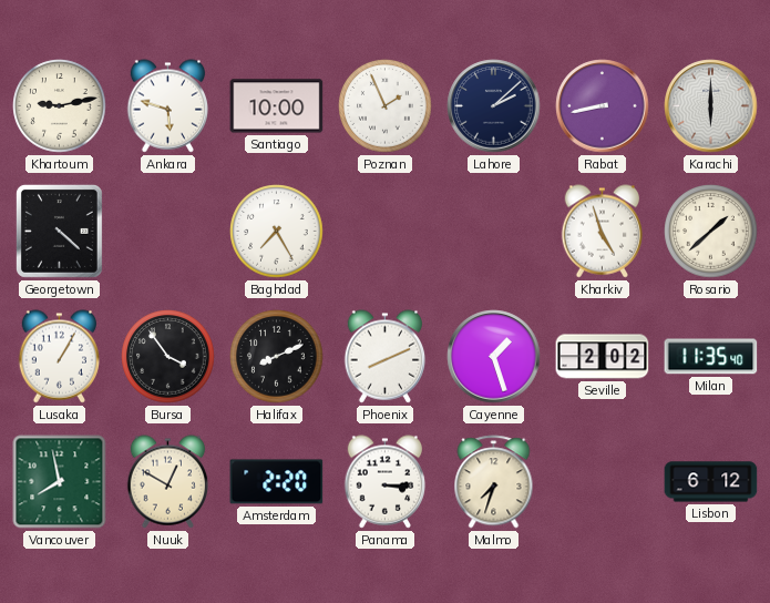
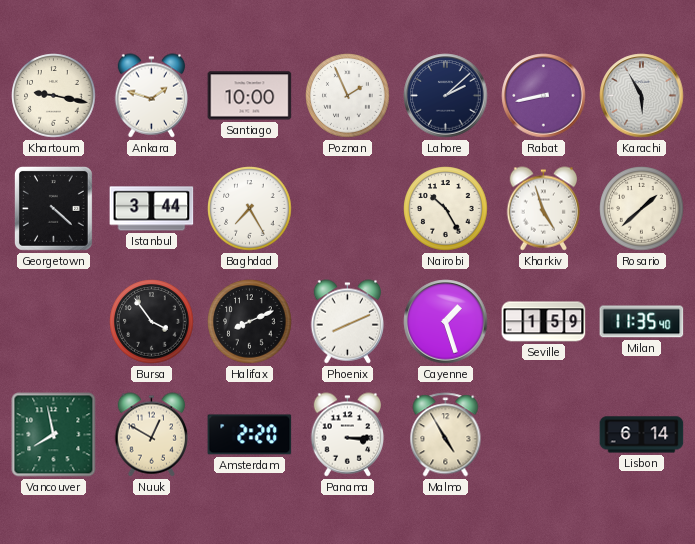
Khartoum: 9:13 -> 9:17 (54, 96)
Ankara: 5:48 -> 1:48 (152, 96)
Karachi: 6:00 -> 5:55 (642, 96)
Istanbul: none -> 3:44 (152, 209)
Nairobi: none -> 10:25 (446, 209)
Lusaka: 1:05 -> none (60, 357)
Seville: 2:02 -> 1:59 (544, 322)
Malmo: 7:33 -> 4:55 (446, 435)
Lisbon: 6:12 -> 6:14 (642, 435)
